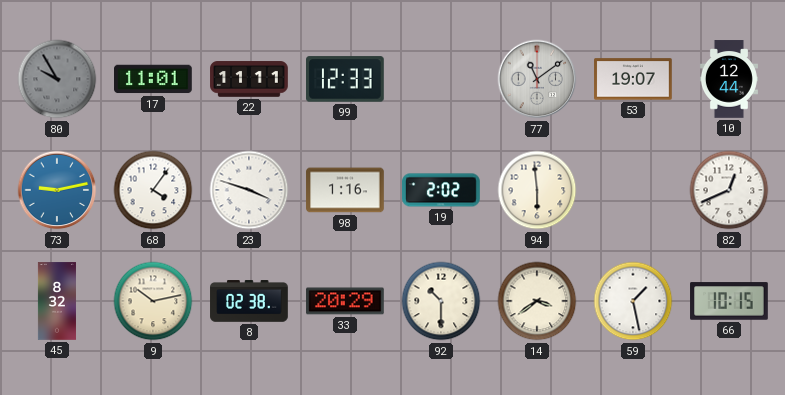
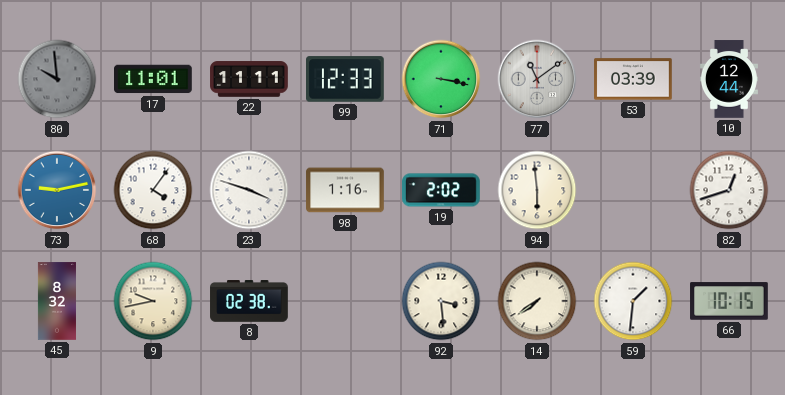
80: 9:55 -> 9:59 (57, 79)
71: none -> 3:17 (441, 79)
53: 19:07 -> 03:39 (633, 79)
82: 12:41 -> 12:42 (729, 190)
9: 10:13 -> 9:43 (153, 301)
33: 20:29 -> none (345, 301)
92: 10:30 -> 3:29 (441, 301)
14: 3:39 -> 7:39 (537, 301)
59: 1:28 -> 1:31 (633, 301)
